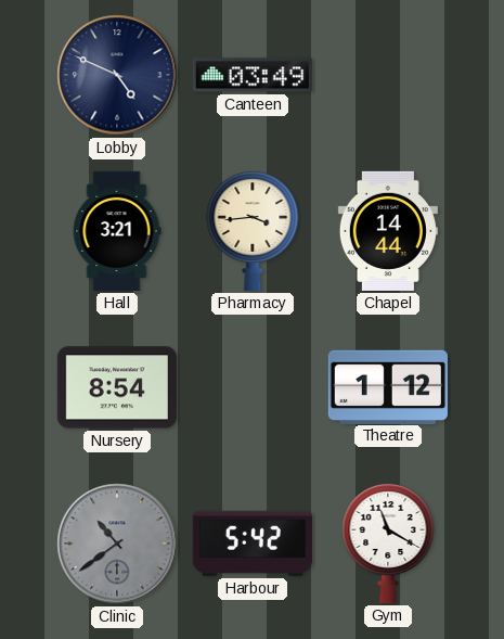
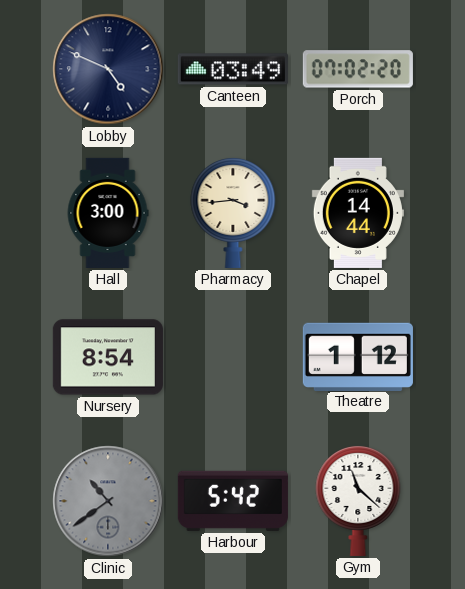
Porch: none -> 07:02 (358, 69)
Hall: 3:21 -> 3:00 (108, 213)
Gym: 11:20 -> 11:22 (358, 500)
